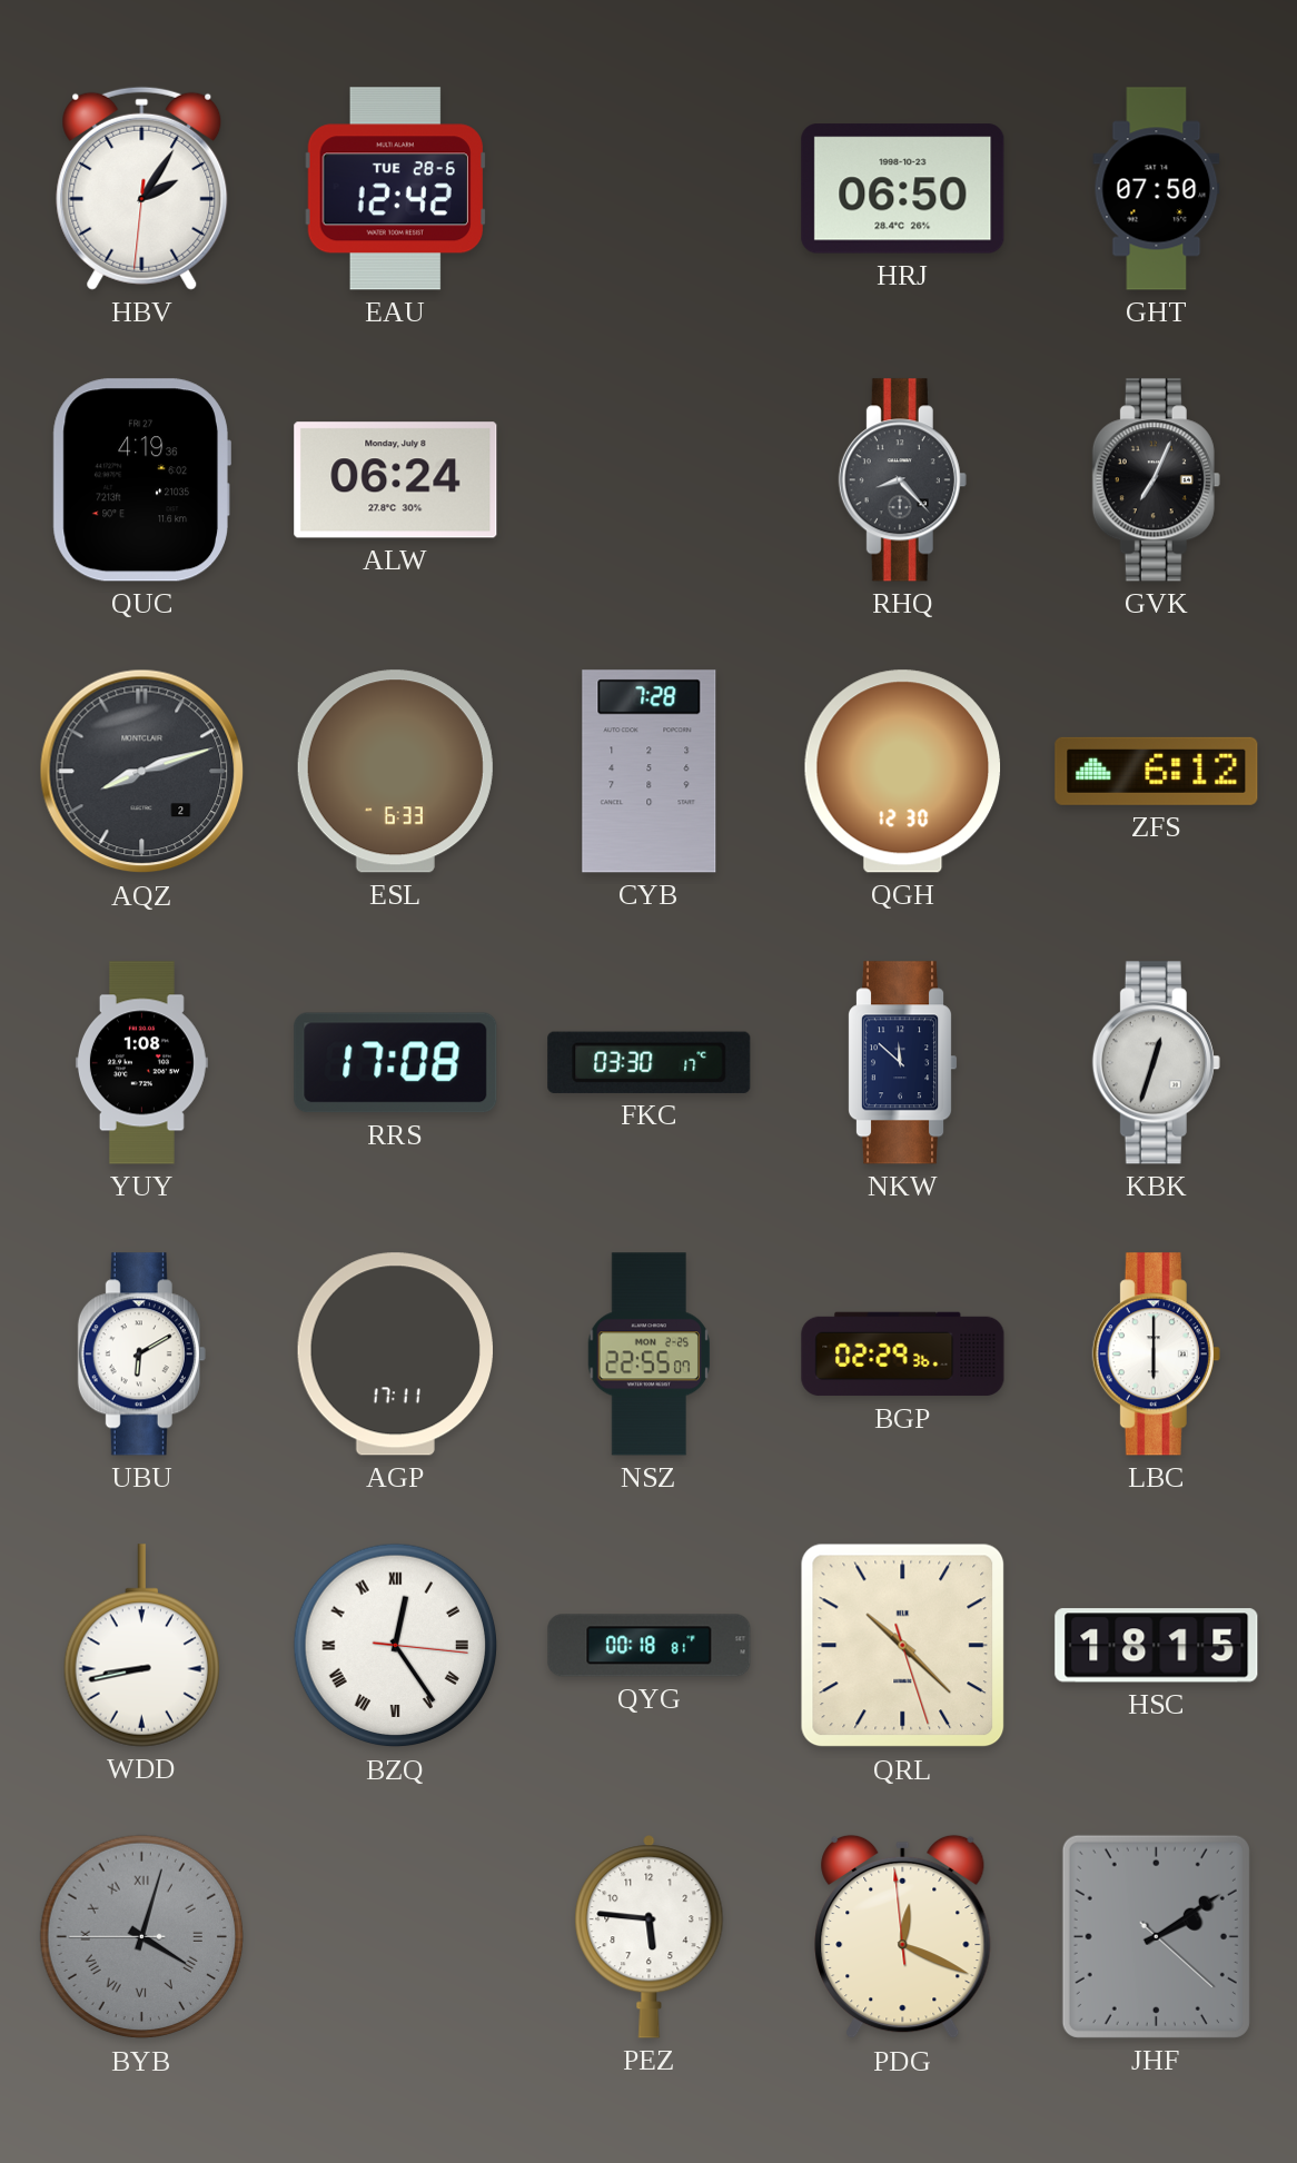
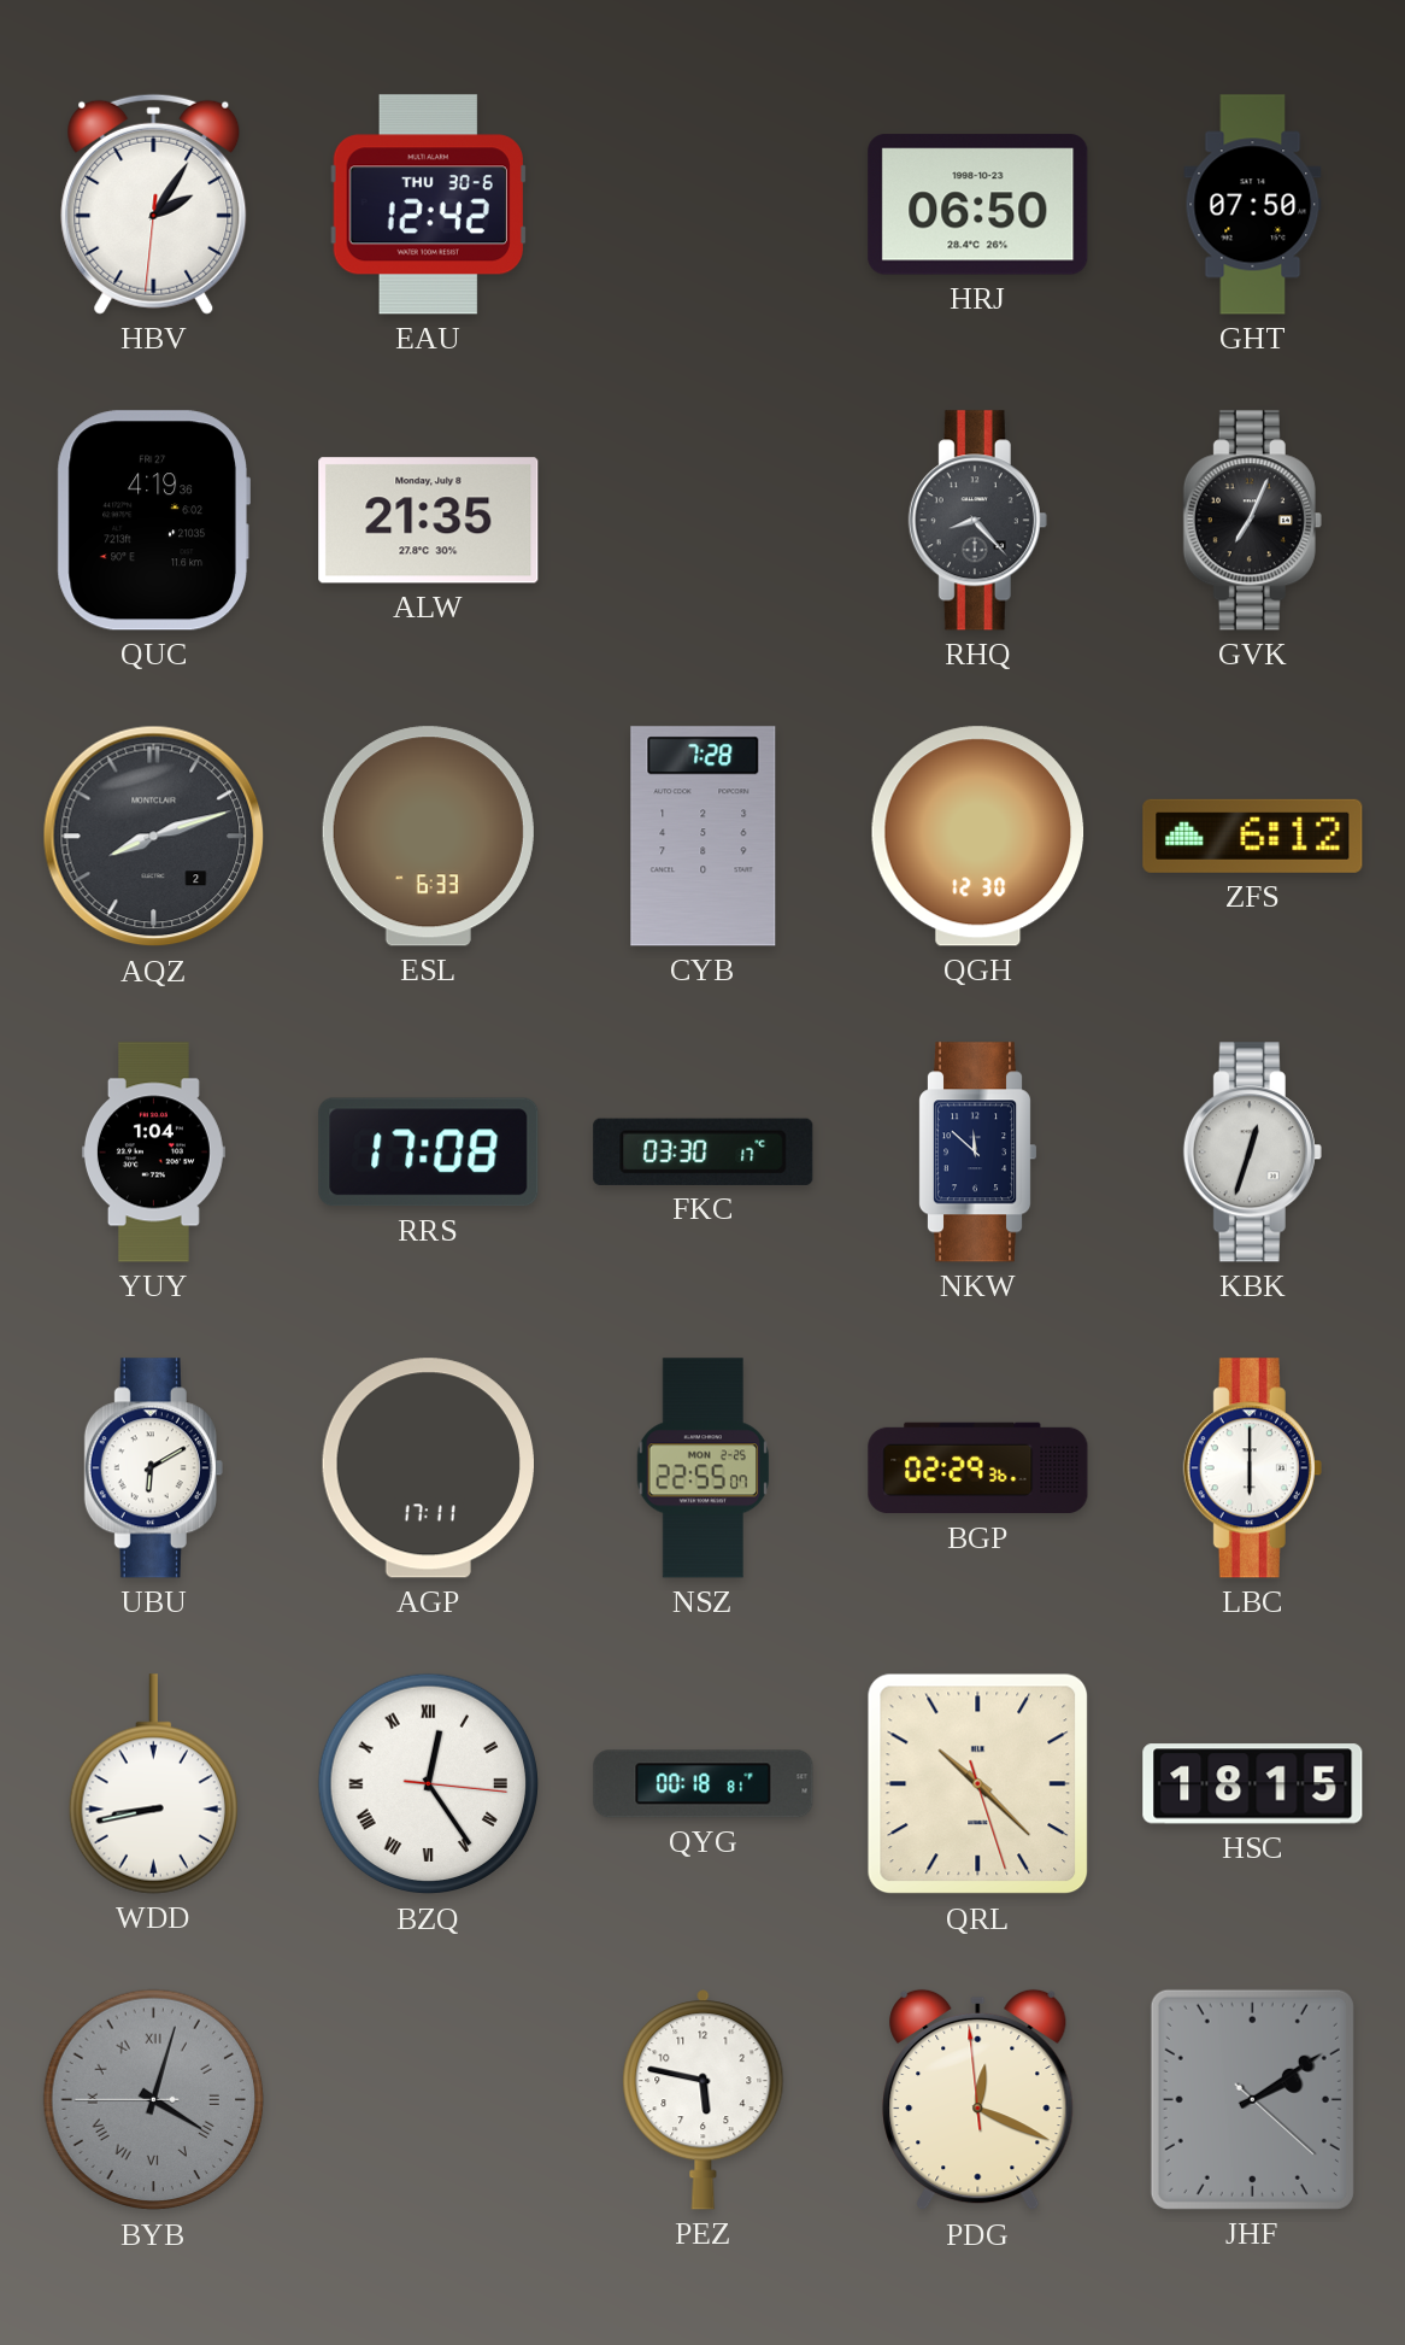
EAU date: TUE 28-6 -> THU 30-6 (428, 205)
ALW: 06:24 -> 21:35 (429, 521)
YUY: 1:08 -> 1:04 (153, 1153)
PEZ: 5:46 -> 5:47 (704, 2100)
